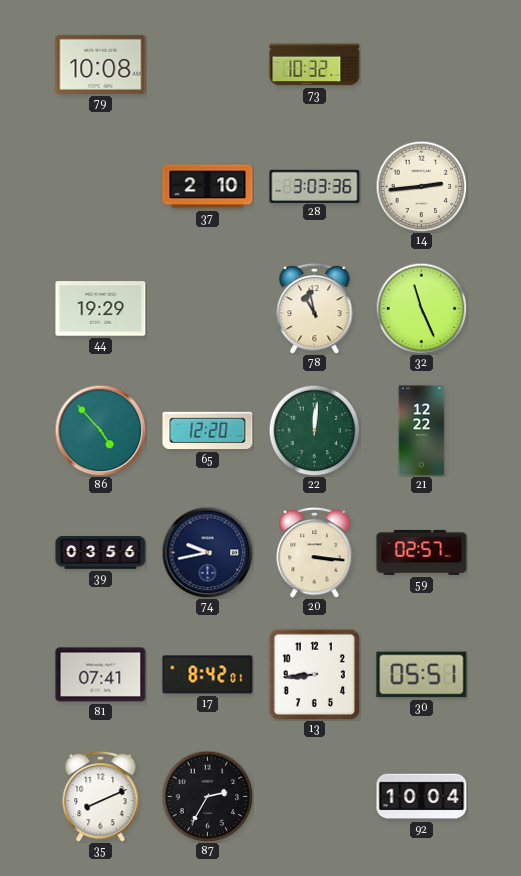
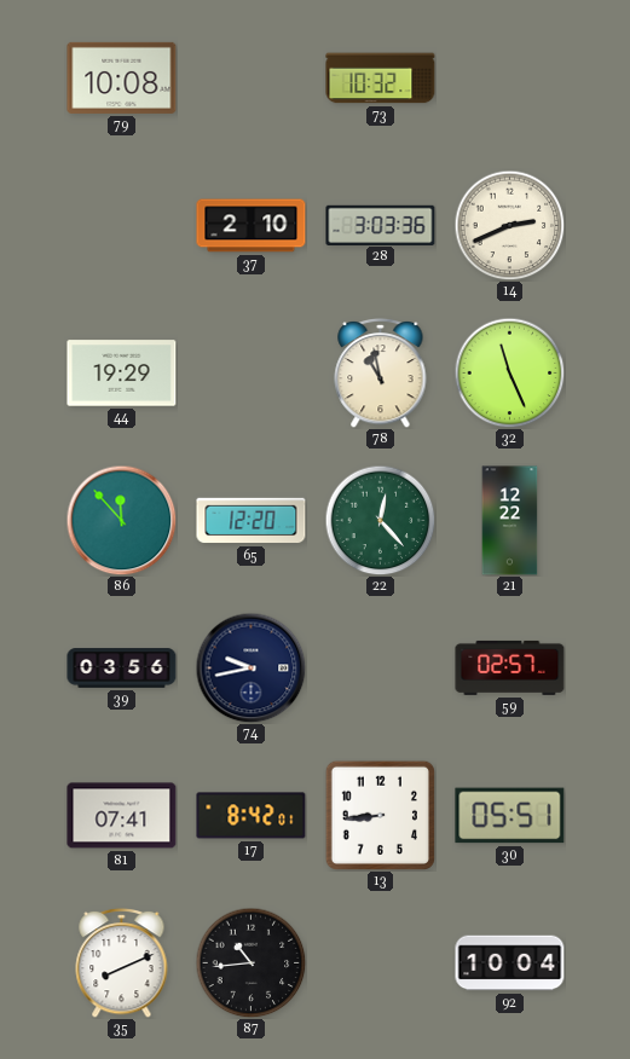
14: 2:44 -> 2:41 (509, 225)
86: 4:53 -> 11:53 (121, 520)
22: 12:01 -> 12:23 (380, 520)
20: 3:16 -> none (315, 552)
87: 2:35 -> 10:44 (250, 962)
